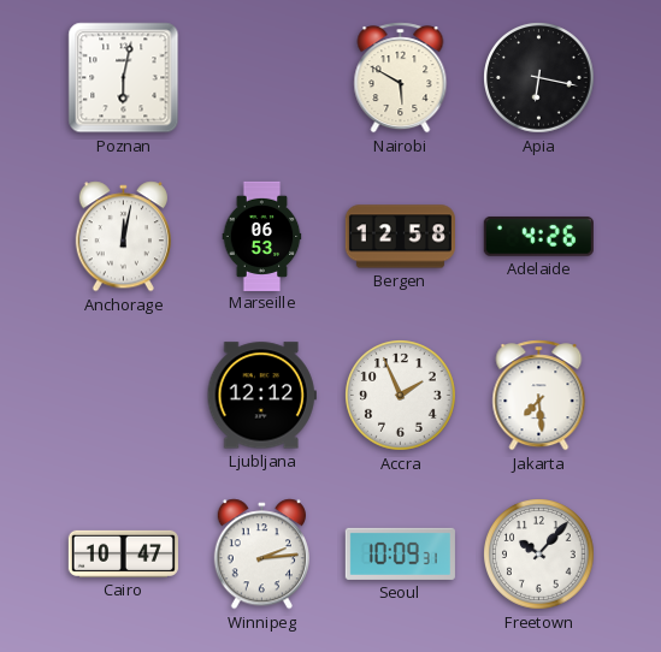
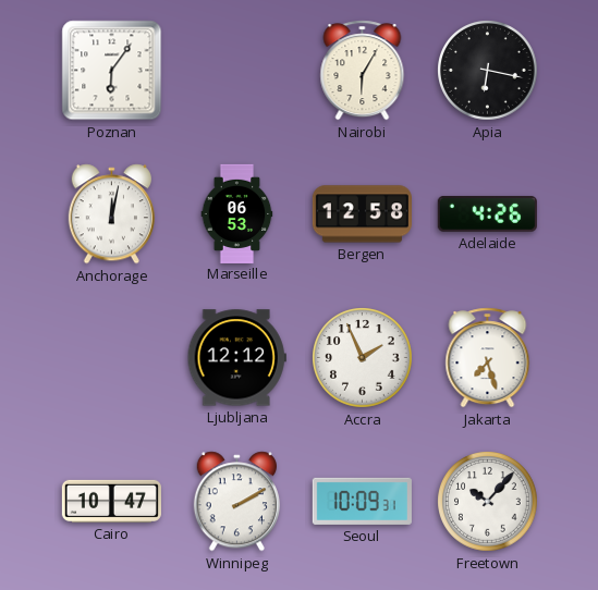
Poznan: 6:02 -> 6:06 (112, 71)
Nairobi: 5:50 -> 6:05 (363, 71)
Jakarta: 7:29 -> 7:27 (488, 358)
Winnipeg: 2:14 -> 2:10 (236, 502)
